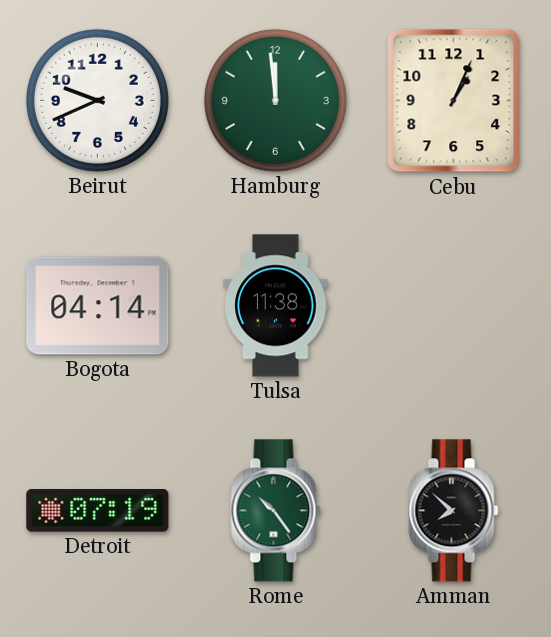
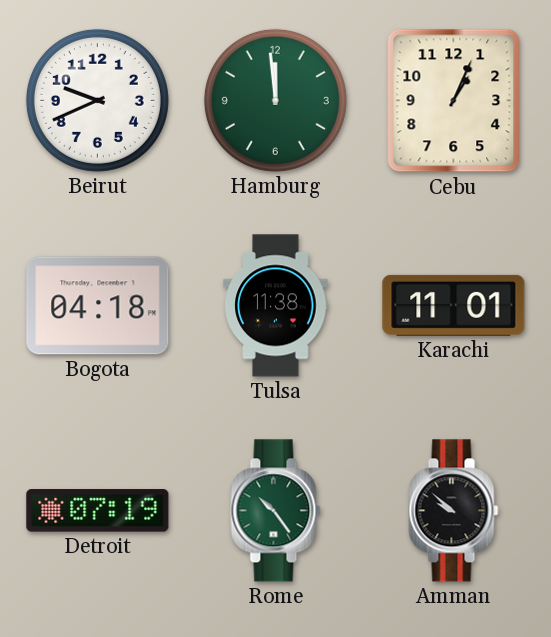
Bogota: 04:14 -> 04:18 (98, 306)
Karachi: none -> 11:01 (454, 305)
Amman: 7:52 -> 9:52 (454, 511)
